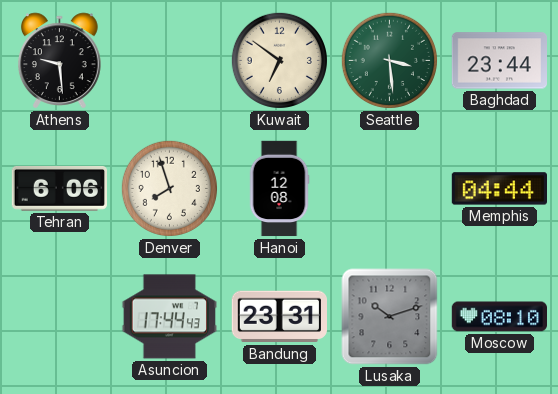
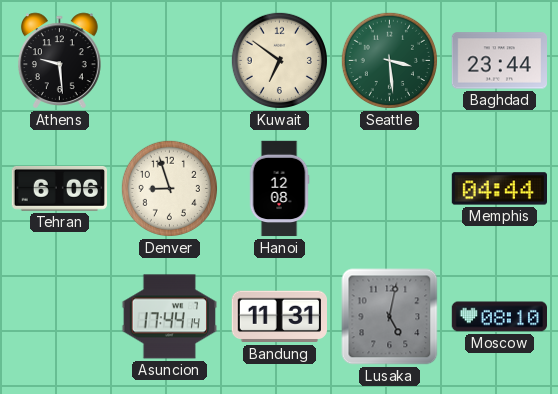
Denver: 7:57 -> 8:57 (169, 188)
Asuncion: 17:44:43 -> 17:44:14 (169, 317)
Bandung: 23:31 -> 11:31 (279, 317)
Lusaka: 10:12 -> 5:02 (390, 317)
